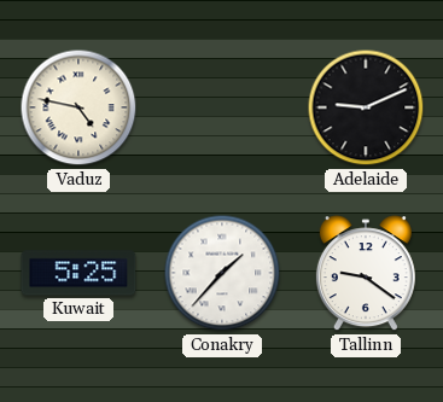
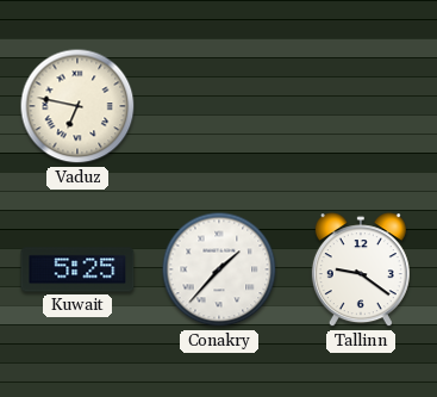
Vaduz: 4:47 -> 6:47 (77, 106)
Adelaide: 9:11 -> none (366, 107)
